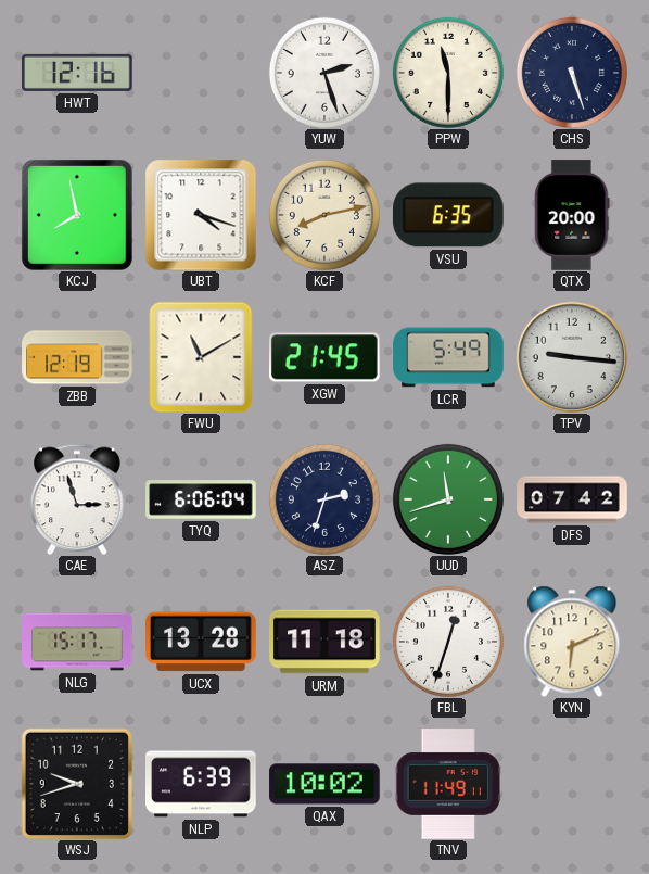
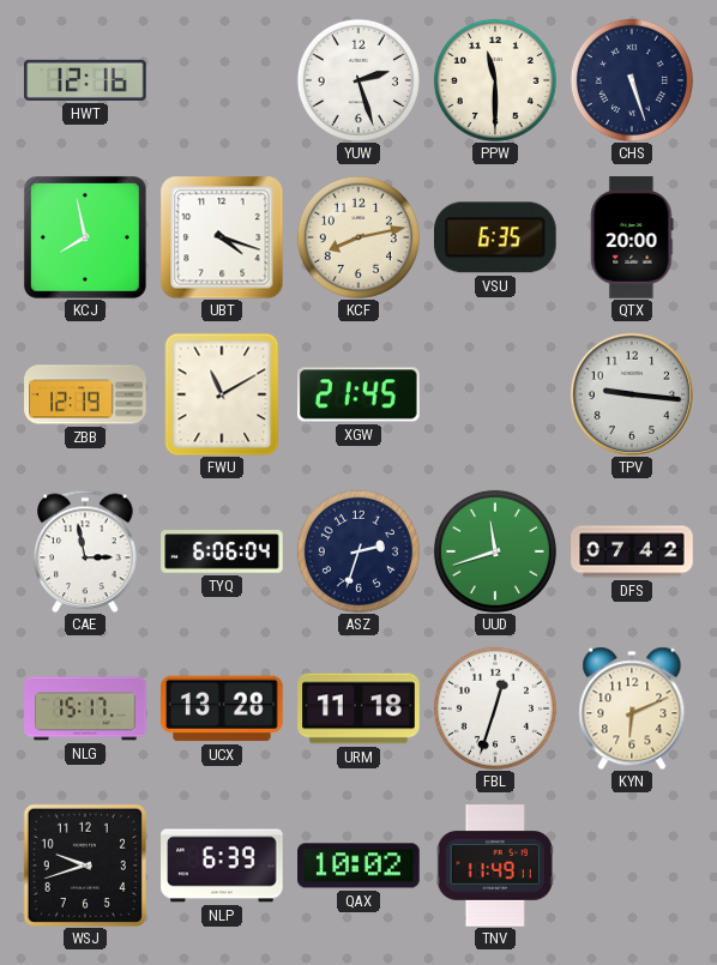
LCR: 5:49 -> none (448, 357)
CAE: 2:57 -> 2:58 (85, 551)
